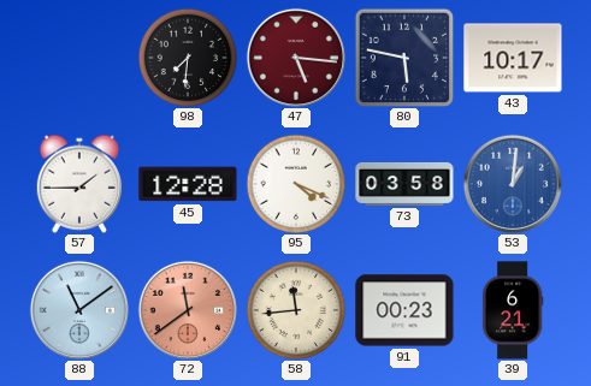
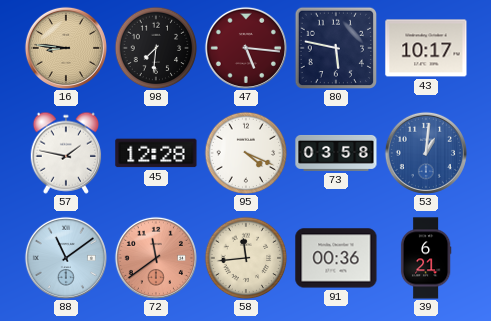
16: none -> 8:46 (66, 48)
57: 1:45 -> 1:47 (66, 153)
91: 00:23 -> 00:36 (336, 258)
